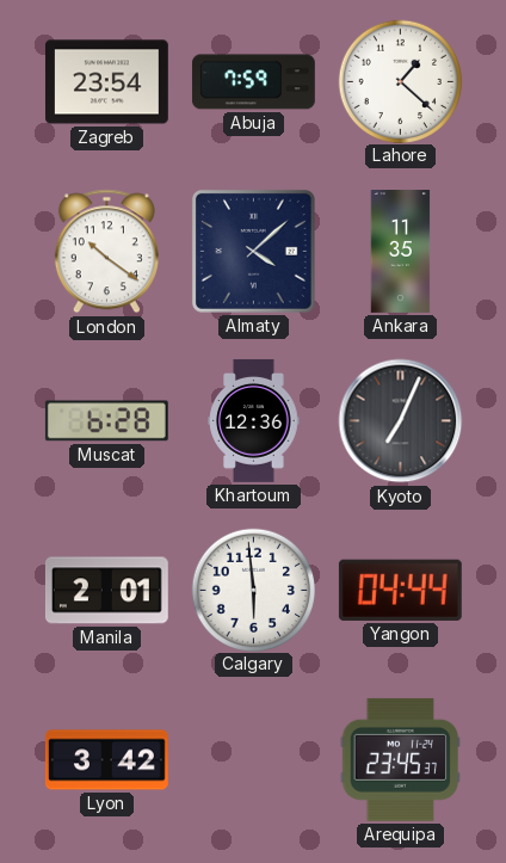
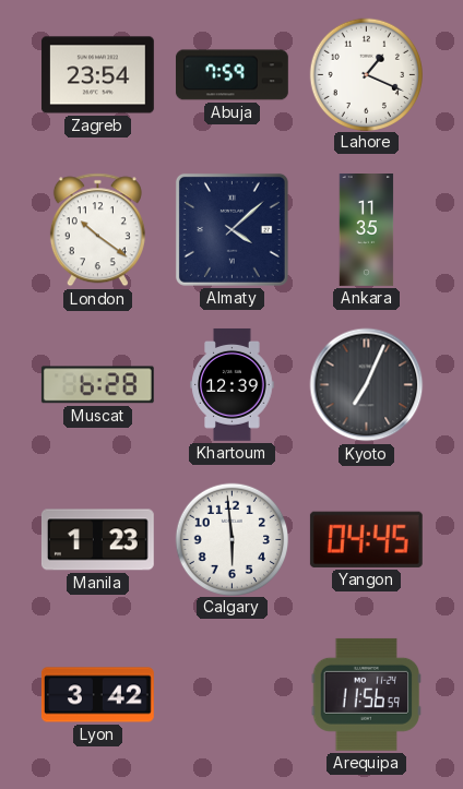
Lahore: 1:22 -> 1:19 (366, 74)
Khartoum: 12:36 -> 12:39 (233, 385)
Manila: 2:01 -> 1:23 (97, 540)
Yangon: 04:44 -> 04:45 (366, 539)
Arequipa: 23:45 -> 11:56 (367, 694)
